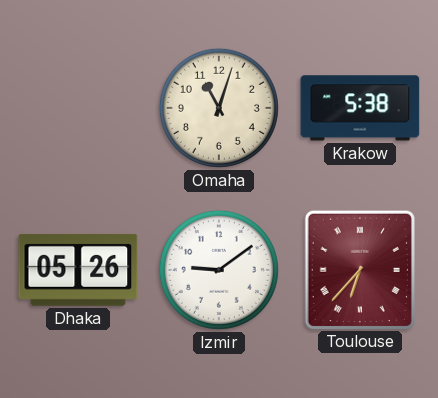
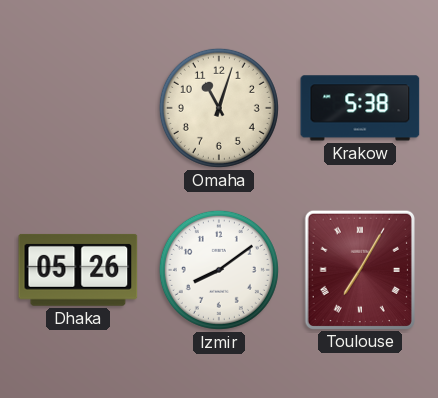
Izmir: 9:09 -> 8:09 (219, 270)
Toulouse: 6:37 -> 7:05 (360, 269)
